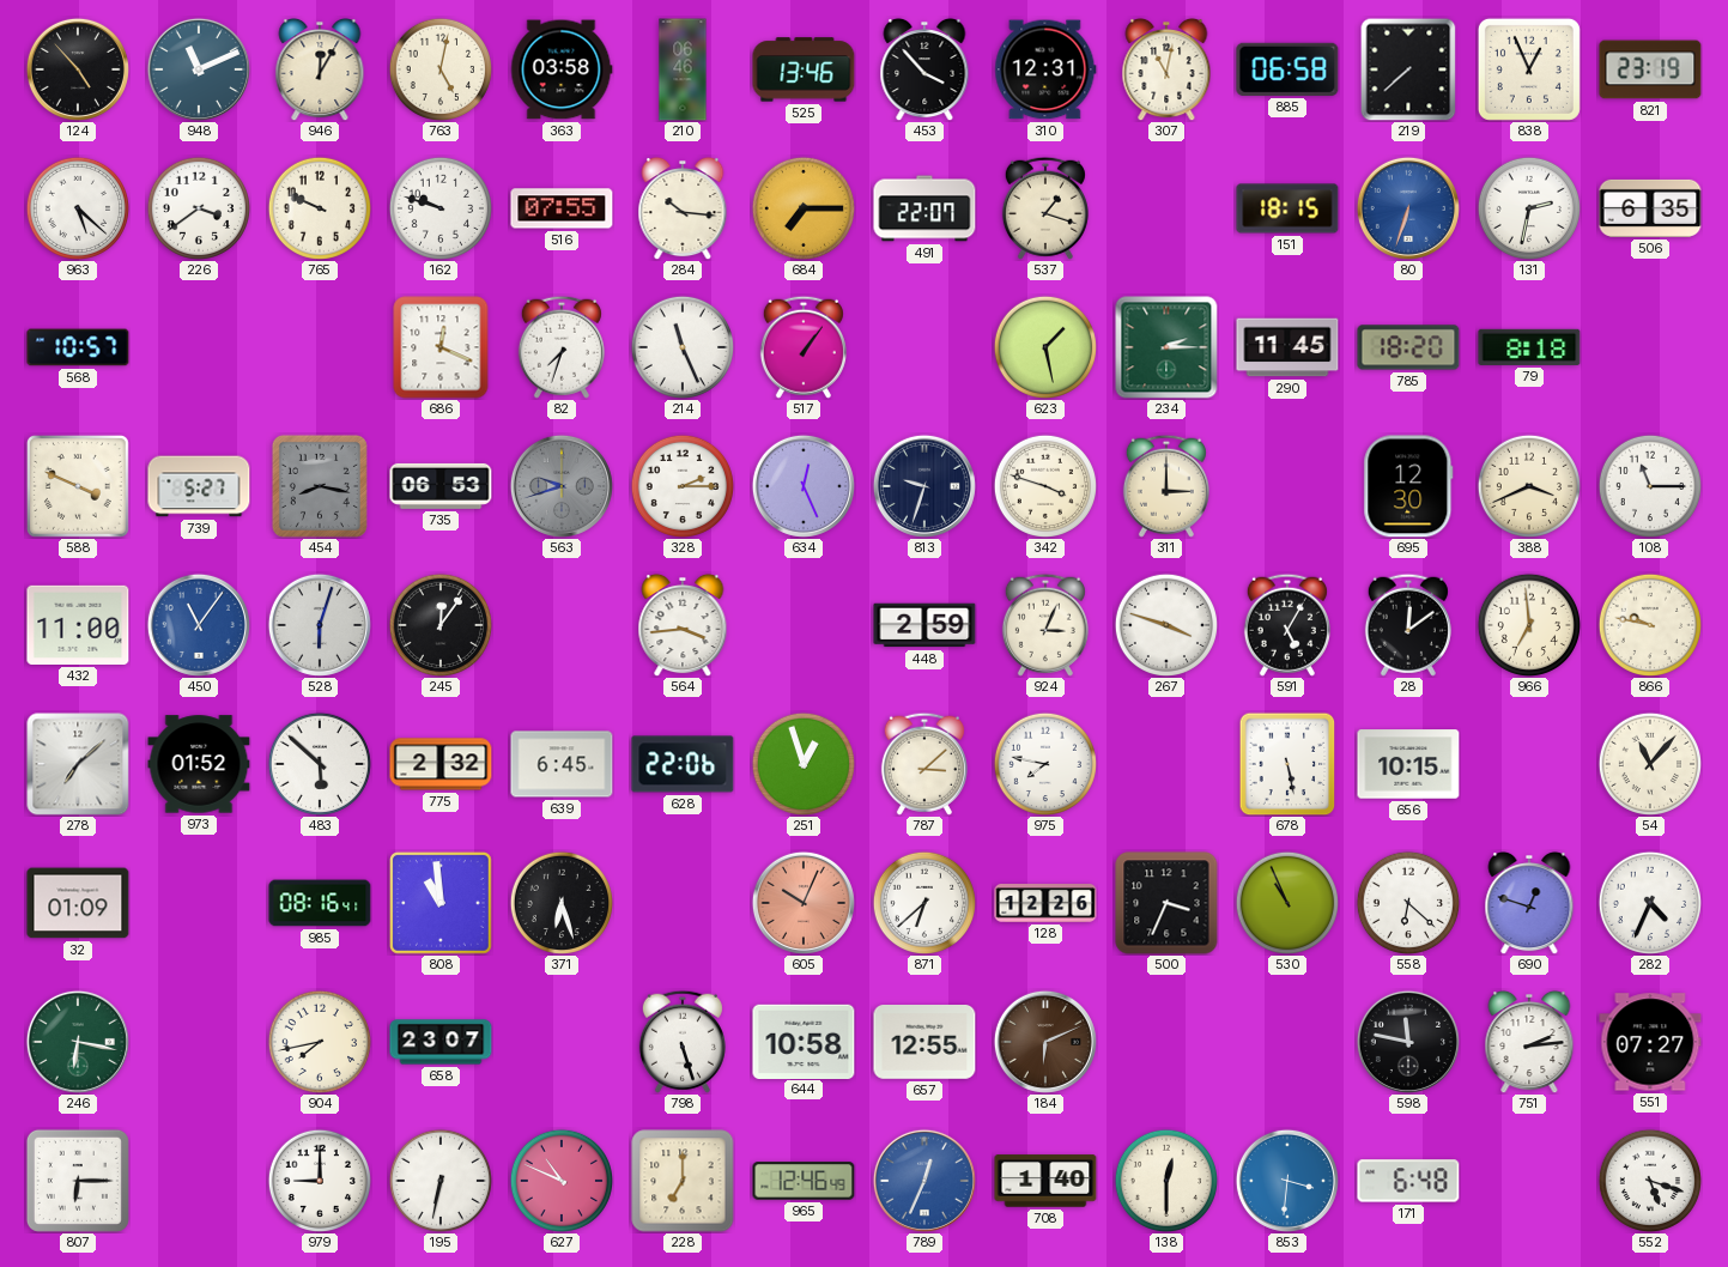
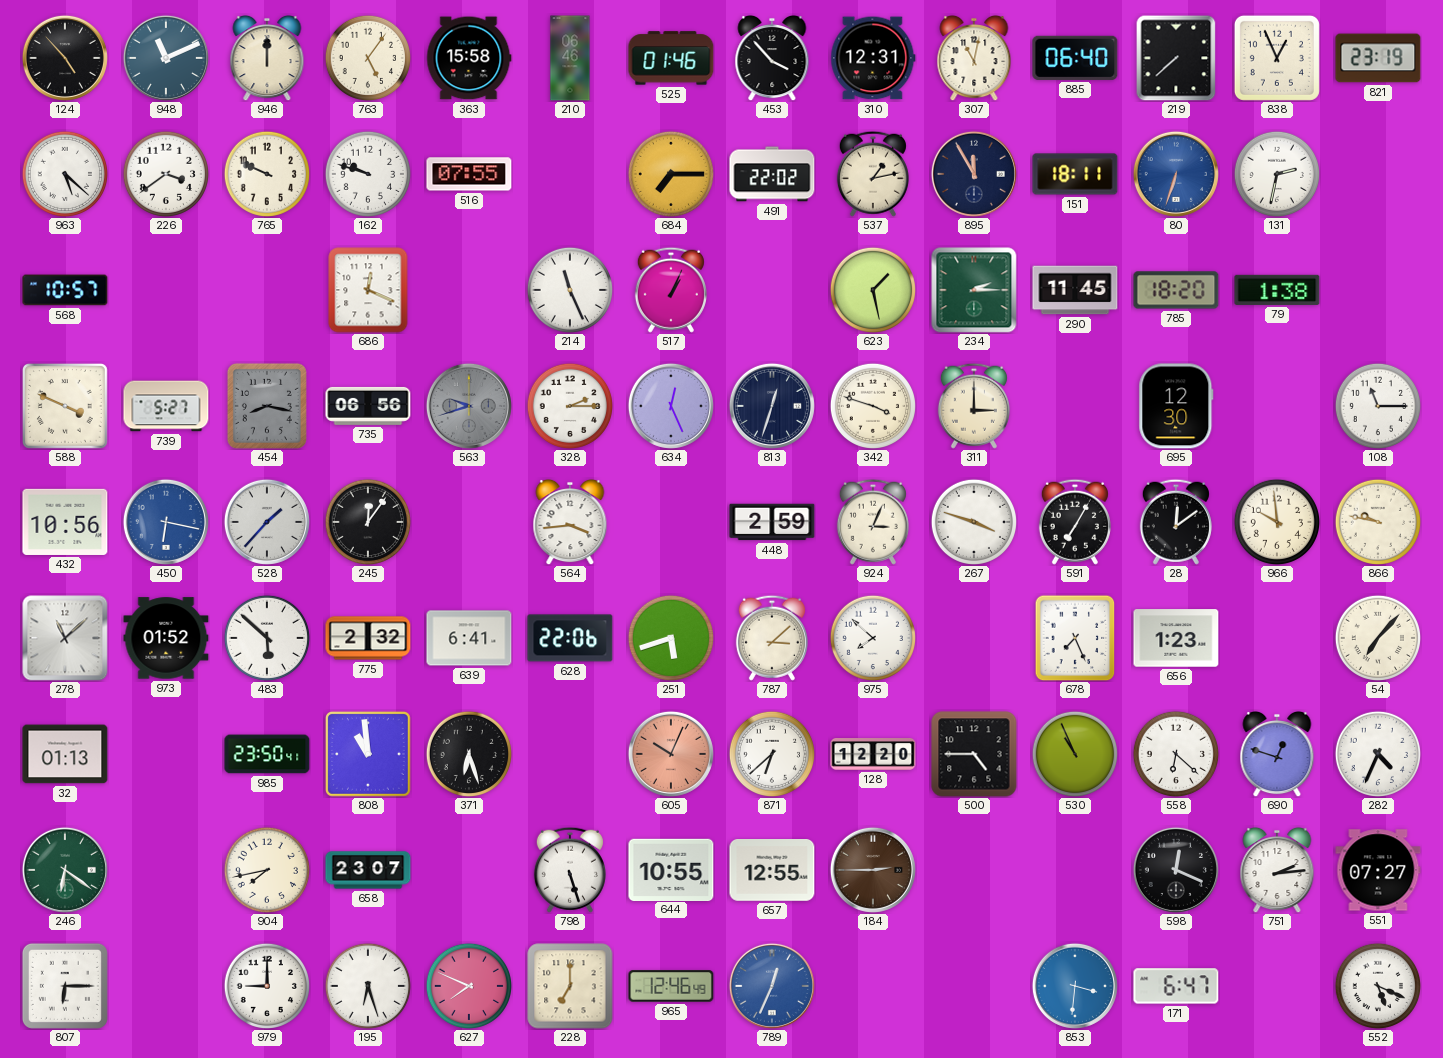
946: 12:05 -> 12:00 (267, 58)
763: 5:02 -> 5:06 (367, 57)
363: 03:58 -> 15:58 (469, 58)
525: 13:46 -> 01:46 (671, 58)
885: 06:58 -> 06:40 (1075, 58)
284: 10:16 -> none (683, 208)
491: 22:07 -> 22:02 (772, 174)
537: 1:18 -> 1:13 (873, 174)
895: none -> 11:55 (974, 174)
151: 18:15 -> 18:11 (1075, 174)
506: 6:35 -> none (1650, 208)
82: 7:33 -> none (562, 347)
517: 1:06 -> 1:04 (671, 290)
79: 8:18 -> 1:38 (1277, 290)
735: 06:53 -> 06:56 (368, 406)
813: 9:33 -> 12:33 (772, 406)
388: 3:41 -> none (1528, 485)
432: 11:00 -> 10:56 (65, 522)
450: 11:06 -> 6:17 (166, 522)
528: 6:03 -> 1:37 (267, 522)
591: 5:05 -> 7:05 (1075, 522)
966: 6:59 -> 9:59 (1276, 521)
278: 7:08 -> 11:08 (65, 638)
639: 6:45 -> 6:41 (469, 638)
251: 12:57 -> 5:42 (670, 637)
975: 7:47 -> 7:52 (872, 637)
678: 5:28 -> 7:26 (1075, 638)
656: 10:15 -> 1:23 (1176, 638)
54: 11:07 -> 7:07 (1377, 637)
32: 01:09 -> 01:13 (65, 754)
985: 08:16 -> 23:50 (267, 754)
128: 12:26 -> 12:20 (873, 755)
500: 3:34 -> 4:45 (974, 754)
246: 6:17 -> 6:21 (65, 870)
644: 10:58 -> 10:55 (671, 869)
184: 6:11 -> 2:45 (873, 870)
598: 11:47 -> 12:19 (1176, 870)
195: 6:32 -> 6:27 (367, 985)
627: 10:49 -> 7:49 (468, 985)
708: 1:40 -> none (1045, 1181)
138: 12:30 -> none (1165, 1180)
171: 6:48 -> 6:47 (1176, 986)
552: 5:18 -> 5:19 (1377, 985)
